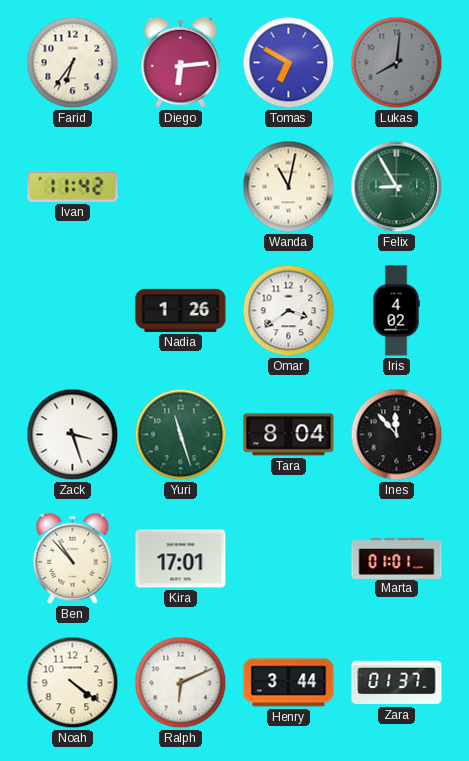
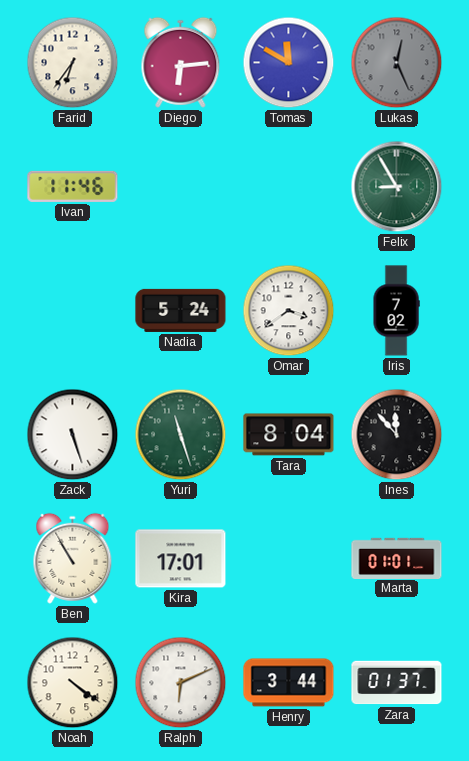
Tomas: 6:50 -> 11:50 (289, 63)
Lukas: 8:01 -> 12:26 (397, 63)
Ivan: 11:42 -> 11:46 (73, 186)
Wanda: 11:02 -> none (289, 187)
Nadia: 1:26 -> 5:24 (181, 310)
Iris: 4:02 -> 7:02 (396, 311)
Zack: 3:27 -> 5:27 (73, 435)
Ben: 10:53 -> 10:55 (73, 558)
